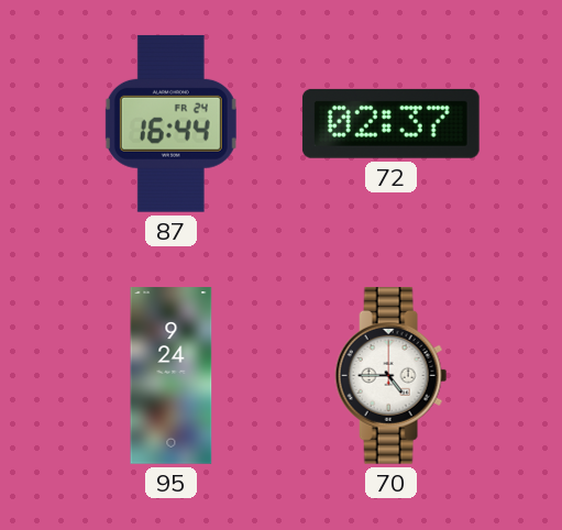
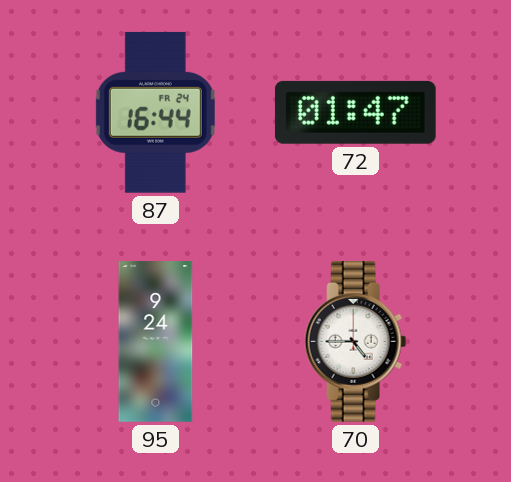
72: 02:37 -> 01:47 (355, 112)
